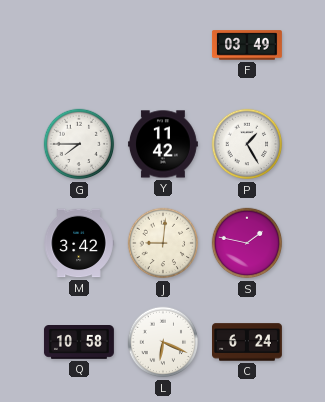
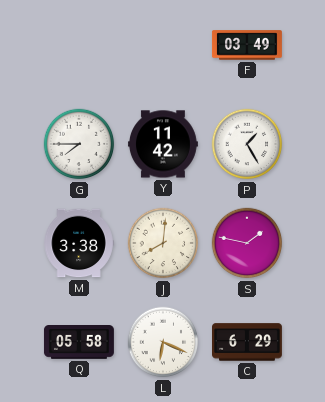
M: 3:42 -> 3:38 (79, 243)
J: 9:01 -> 8:01 (163, 243)
Q: 10:58 -> 05:58 (79, 343)
C: 6:24 -> 6:29 (248, 342)
